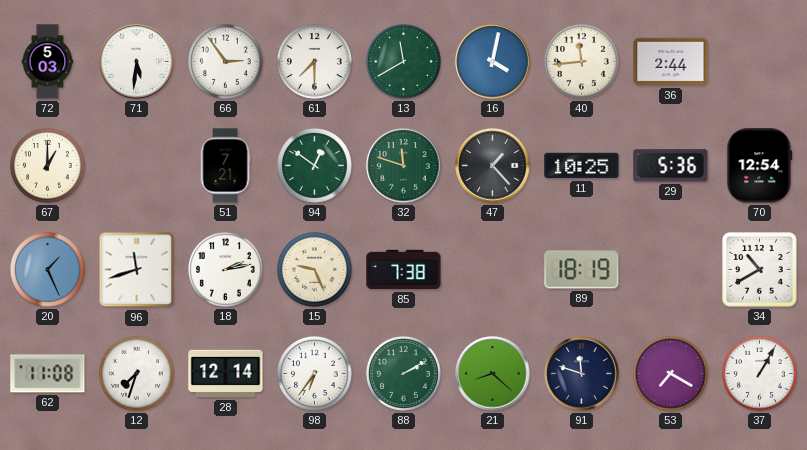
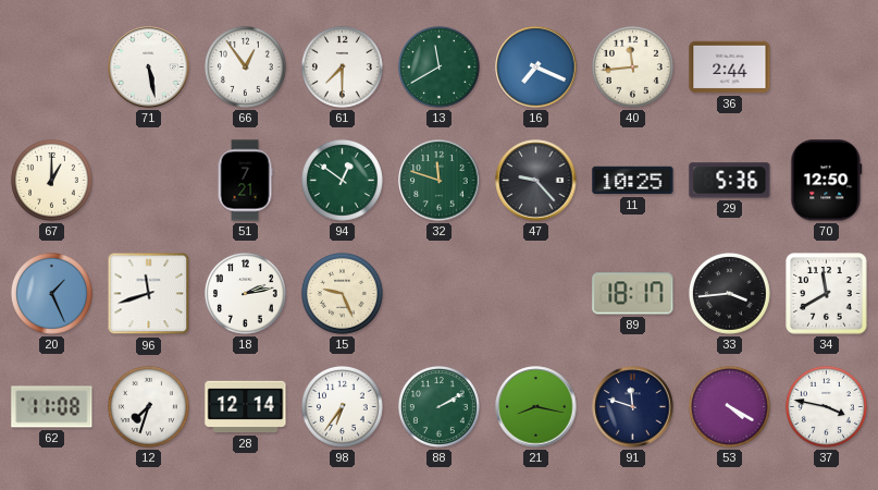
72: 5:03 -> none (48, 62)
71: 5:31 -> 5:28 (149, 68)
66: 2:54 -> 12:54 (245, 66)
16: 4:02 -> 7:19 (536, 68)
47: 1:23 -> 9:23 (536, 181)
70: 12:54 -> 12:50 (827, 181)
85: 7:38 -> none (404, 270)
89: 18:19 -> 18:17 (633, 294)
33: none -> 3:44 (729, 293)
34: 10:40 -> 11:40 (827, 294)
21: 8:22 -> 8:17 (536, 407)
53: 7:20 -> 4:20 (729, 406)
37: 1:05 -> 3:47 (826, 406)
